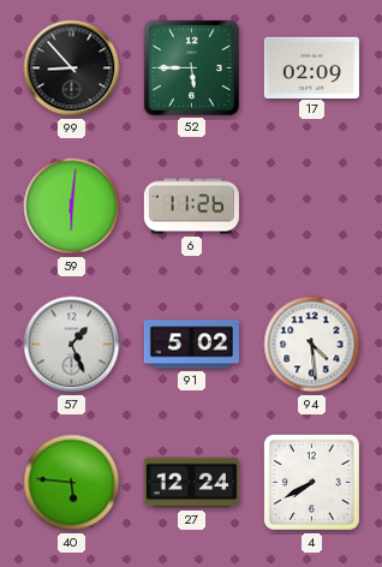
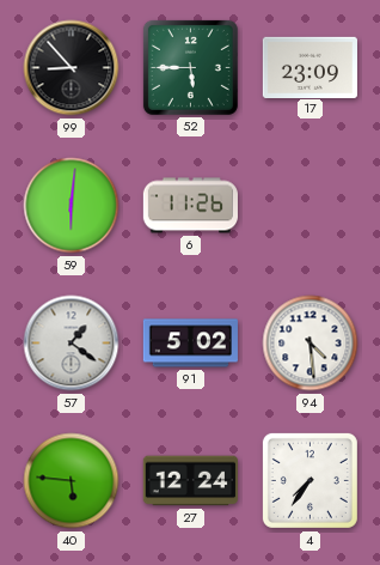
17: 02:09 -> 23:09 (309, 67)
57: 1:26 -> 1:21 (72, 344)
4: 7:40 -> 7:36 (309, 480)
